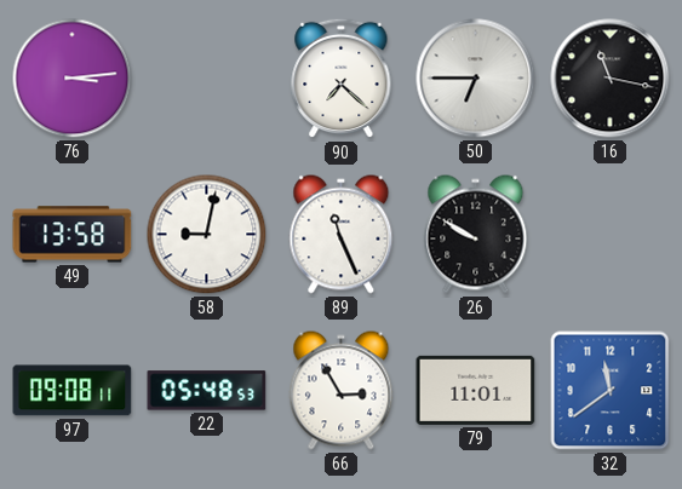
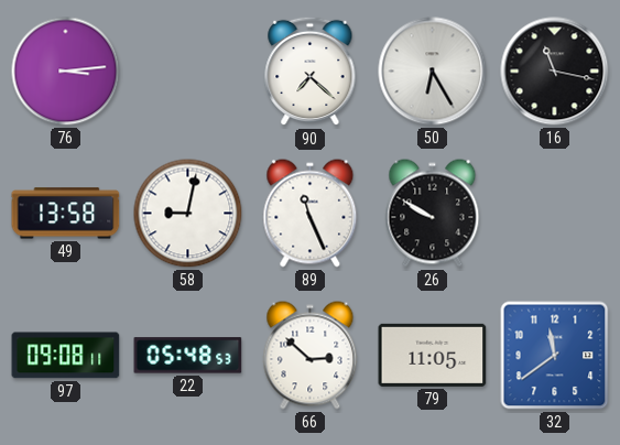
50: 6:45 -> 6:25 (433, 72)
66: 2:55 -> 2:52 (311, 356)
79: 11:01 -> 11:05 (433, 355)
